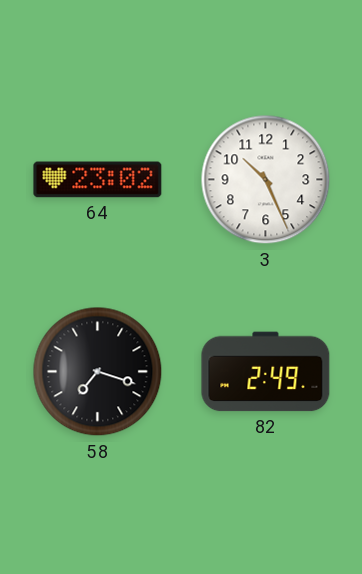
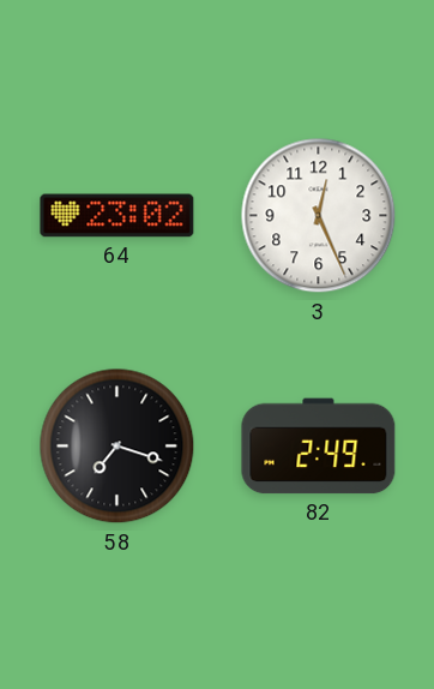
3: 10:26 -> 12:26 (319, 216)
